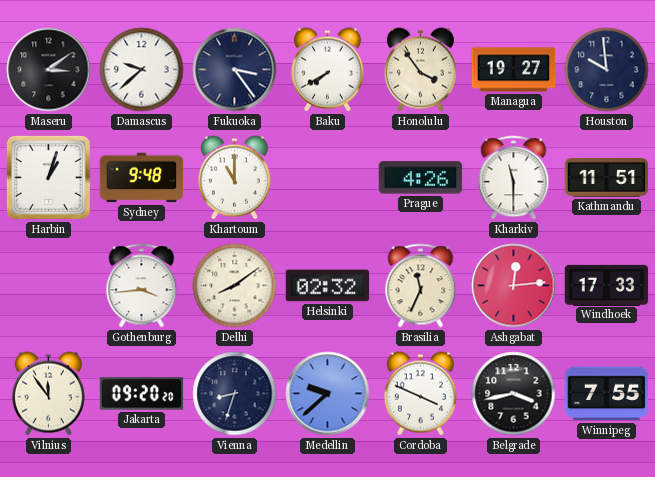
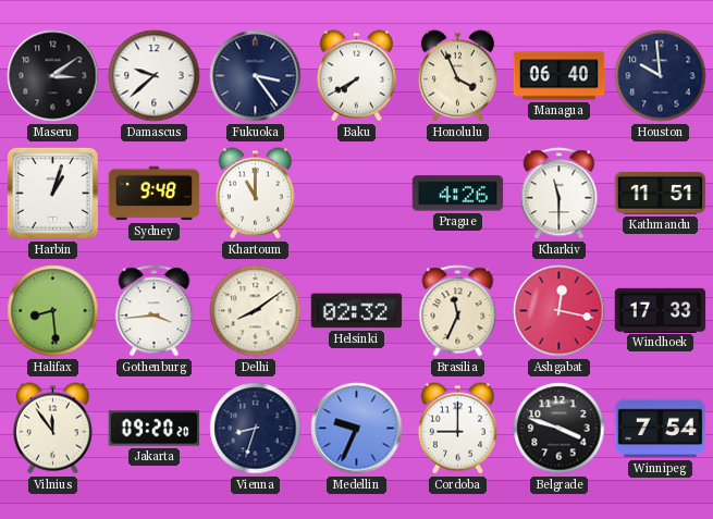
Honolulu: 3:54 -> 3:56 (457, 76)
Managua: 19:27 -> 06:40 (560, 76)
Halifax: none -> 8:29 (53, 311)
Ashgabat: 12:14 -> 12:17 (560, 311)
Medellin: 9:38 -> 9:34 (357, 429)
Cordoba: 3:49 -> 9:00 (457, 429)
Belgrade: 3:43 -> 3:48 (560, 429)
Winnipeg: 7:55 -> 7:54 (661, 429)
